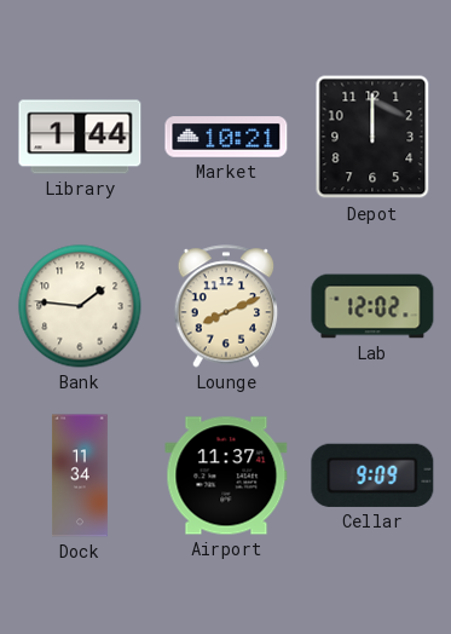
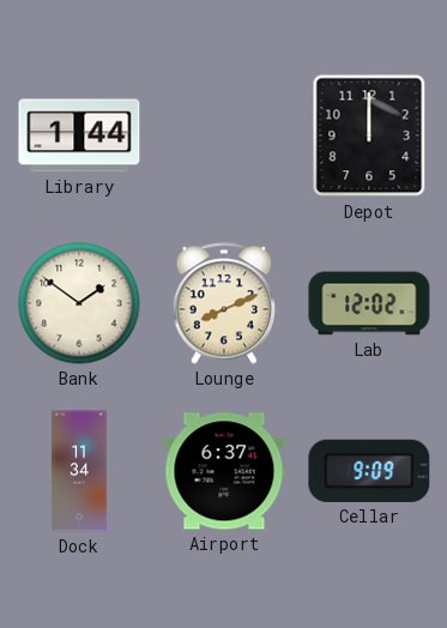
Market: 10:21 -> none (226, 137)
Bank: 1:46 -> 1:51 (79, 303)
Airport: 11:37 -> 6:37 (224, 471)
